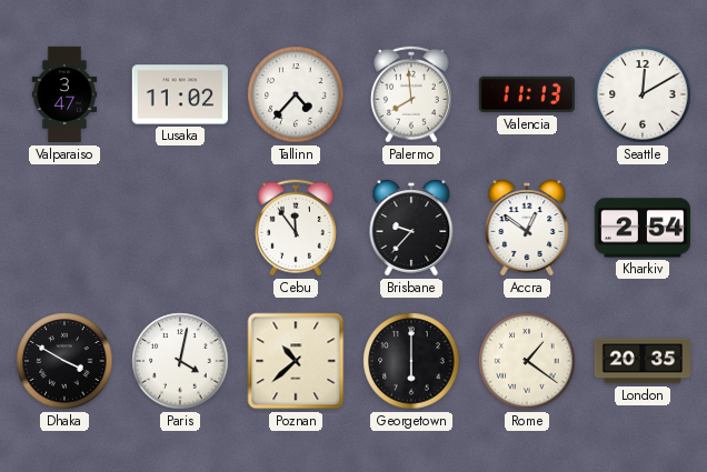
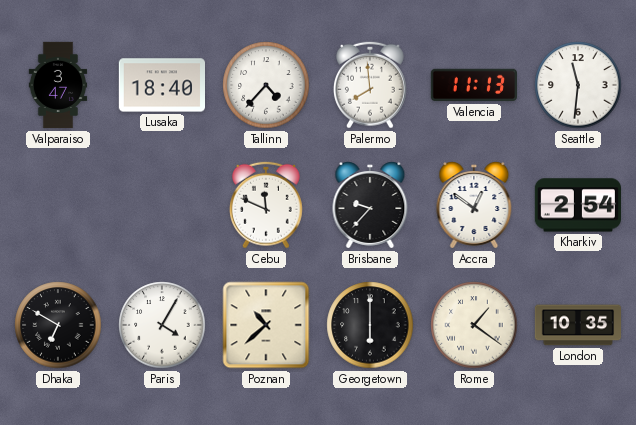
Lusaka: 11:02 -> 18:40 (161, 85)
Seattle: 12:10 -> 11:31 (578, 85)
Cebu: 11:54 -> 11:49 (266, 205)
Dhaka: 3:50 -> 6:50 (58, 325)
Paris: 4:02 -> 4:05 (162, 325)
London: 20:35 -> 10:35 (578, 325)
